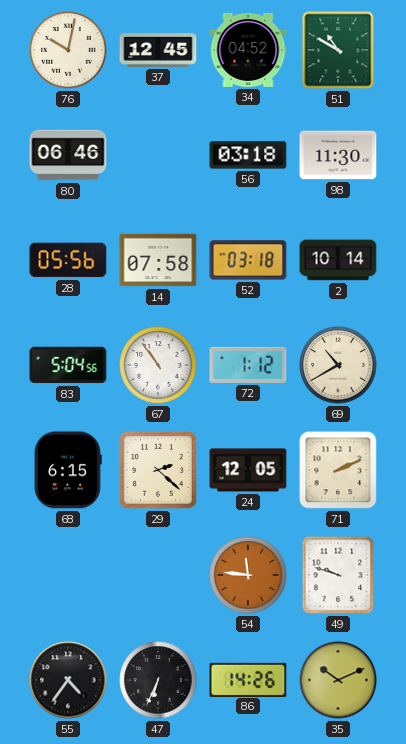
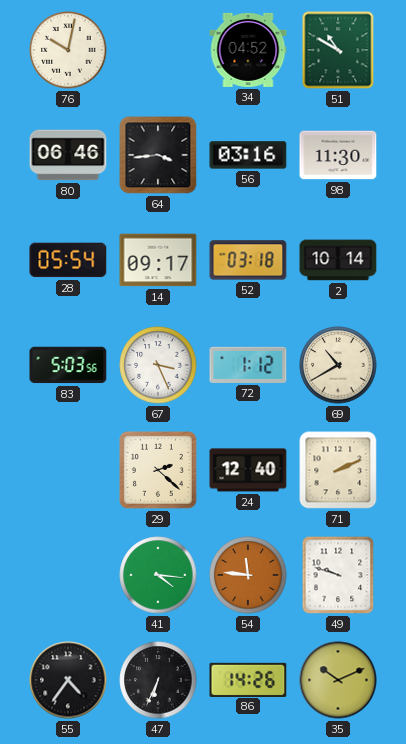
37: 12:45 -> none (158, 51)
64: none -> 3:44 (158, 155)
56: 03:18 -> 03:16 (248, 155)
28: 05:56 -> 05:54 (68, 260)
14: 07:58 -> 09:17 (158, 260)
83: 5:04 -> 5:03 (68, 365)
67: 10:54 -> 3:26 (158, 365)
68: 6:15 -> none (68, 470)
24: 12:05 -> 12:40 (248, 470)
41: none -> 4:16 (158, 575)
